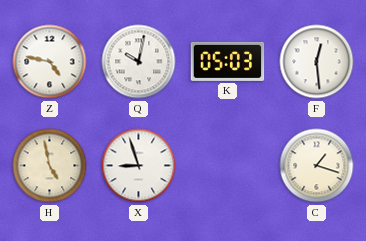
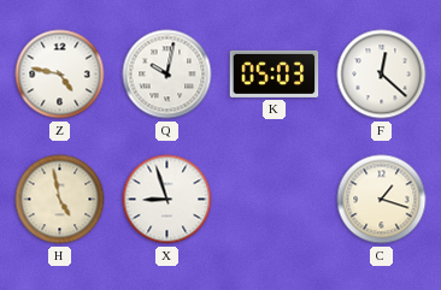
F: 12:29 -> 12:22 (382, 75)
